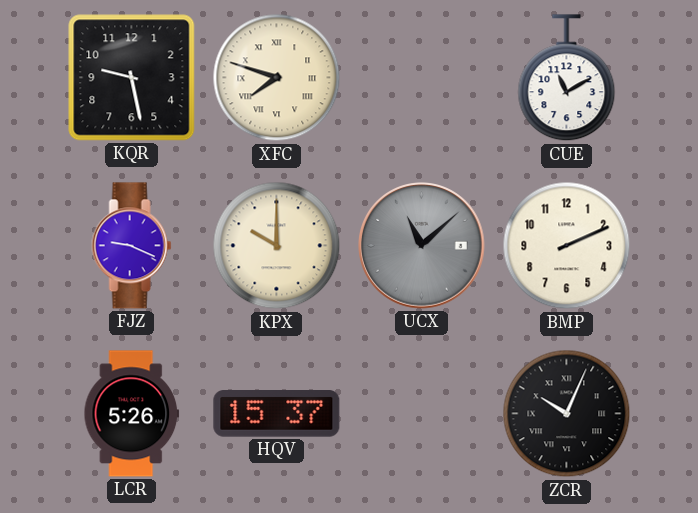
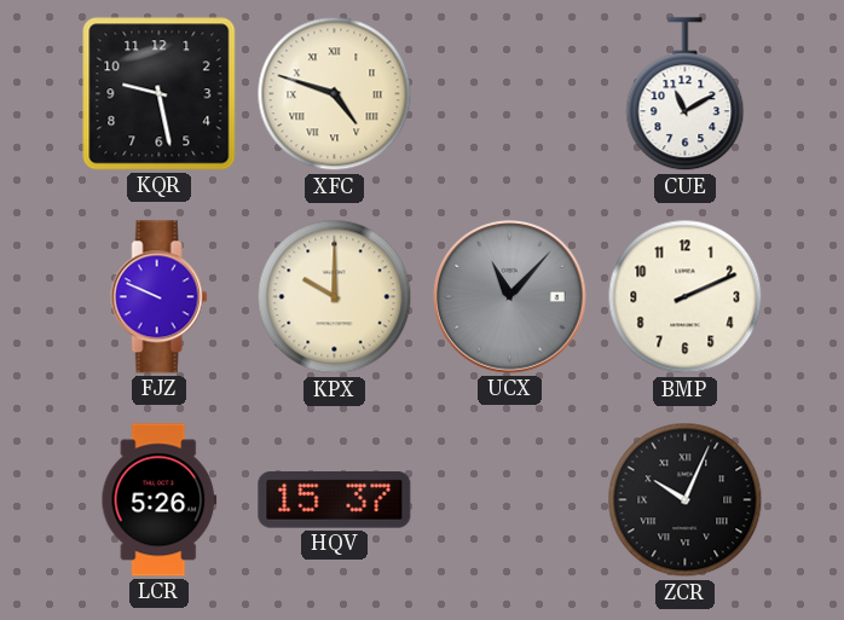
XFC: 7:48 -> 4:48 (335, 94)
FJZ: 9:19 -> 9:49 (160, 297)
UCX: 11:08 -> 11:07 (510, 297)
